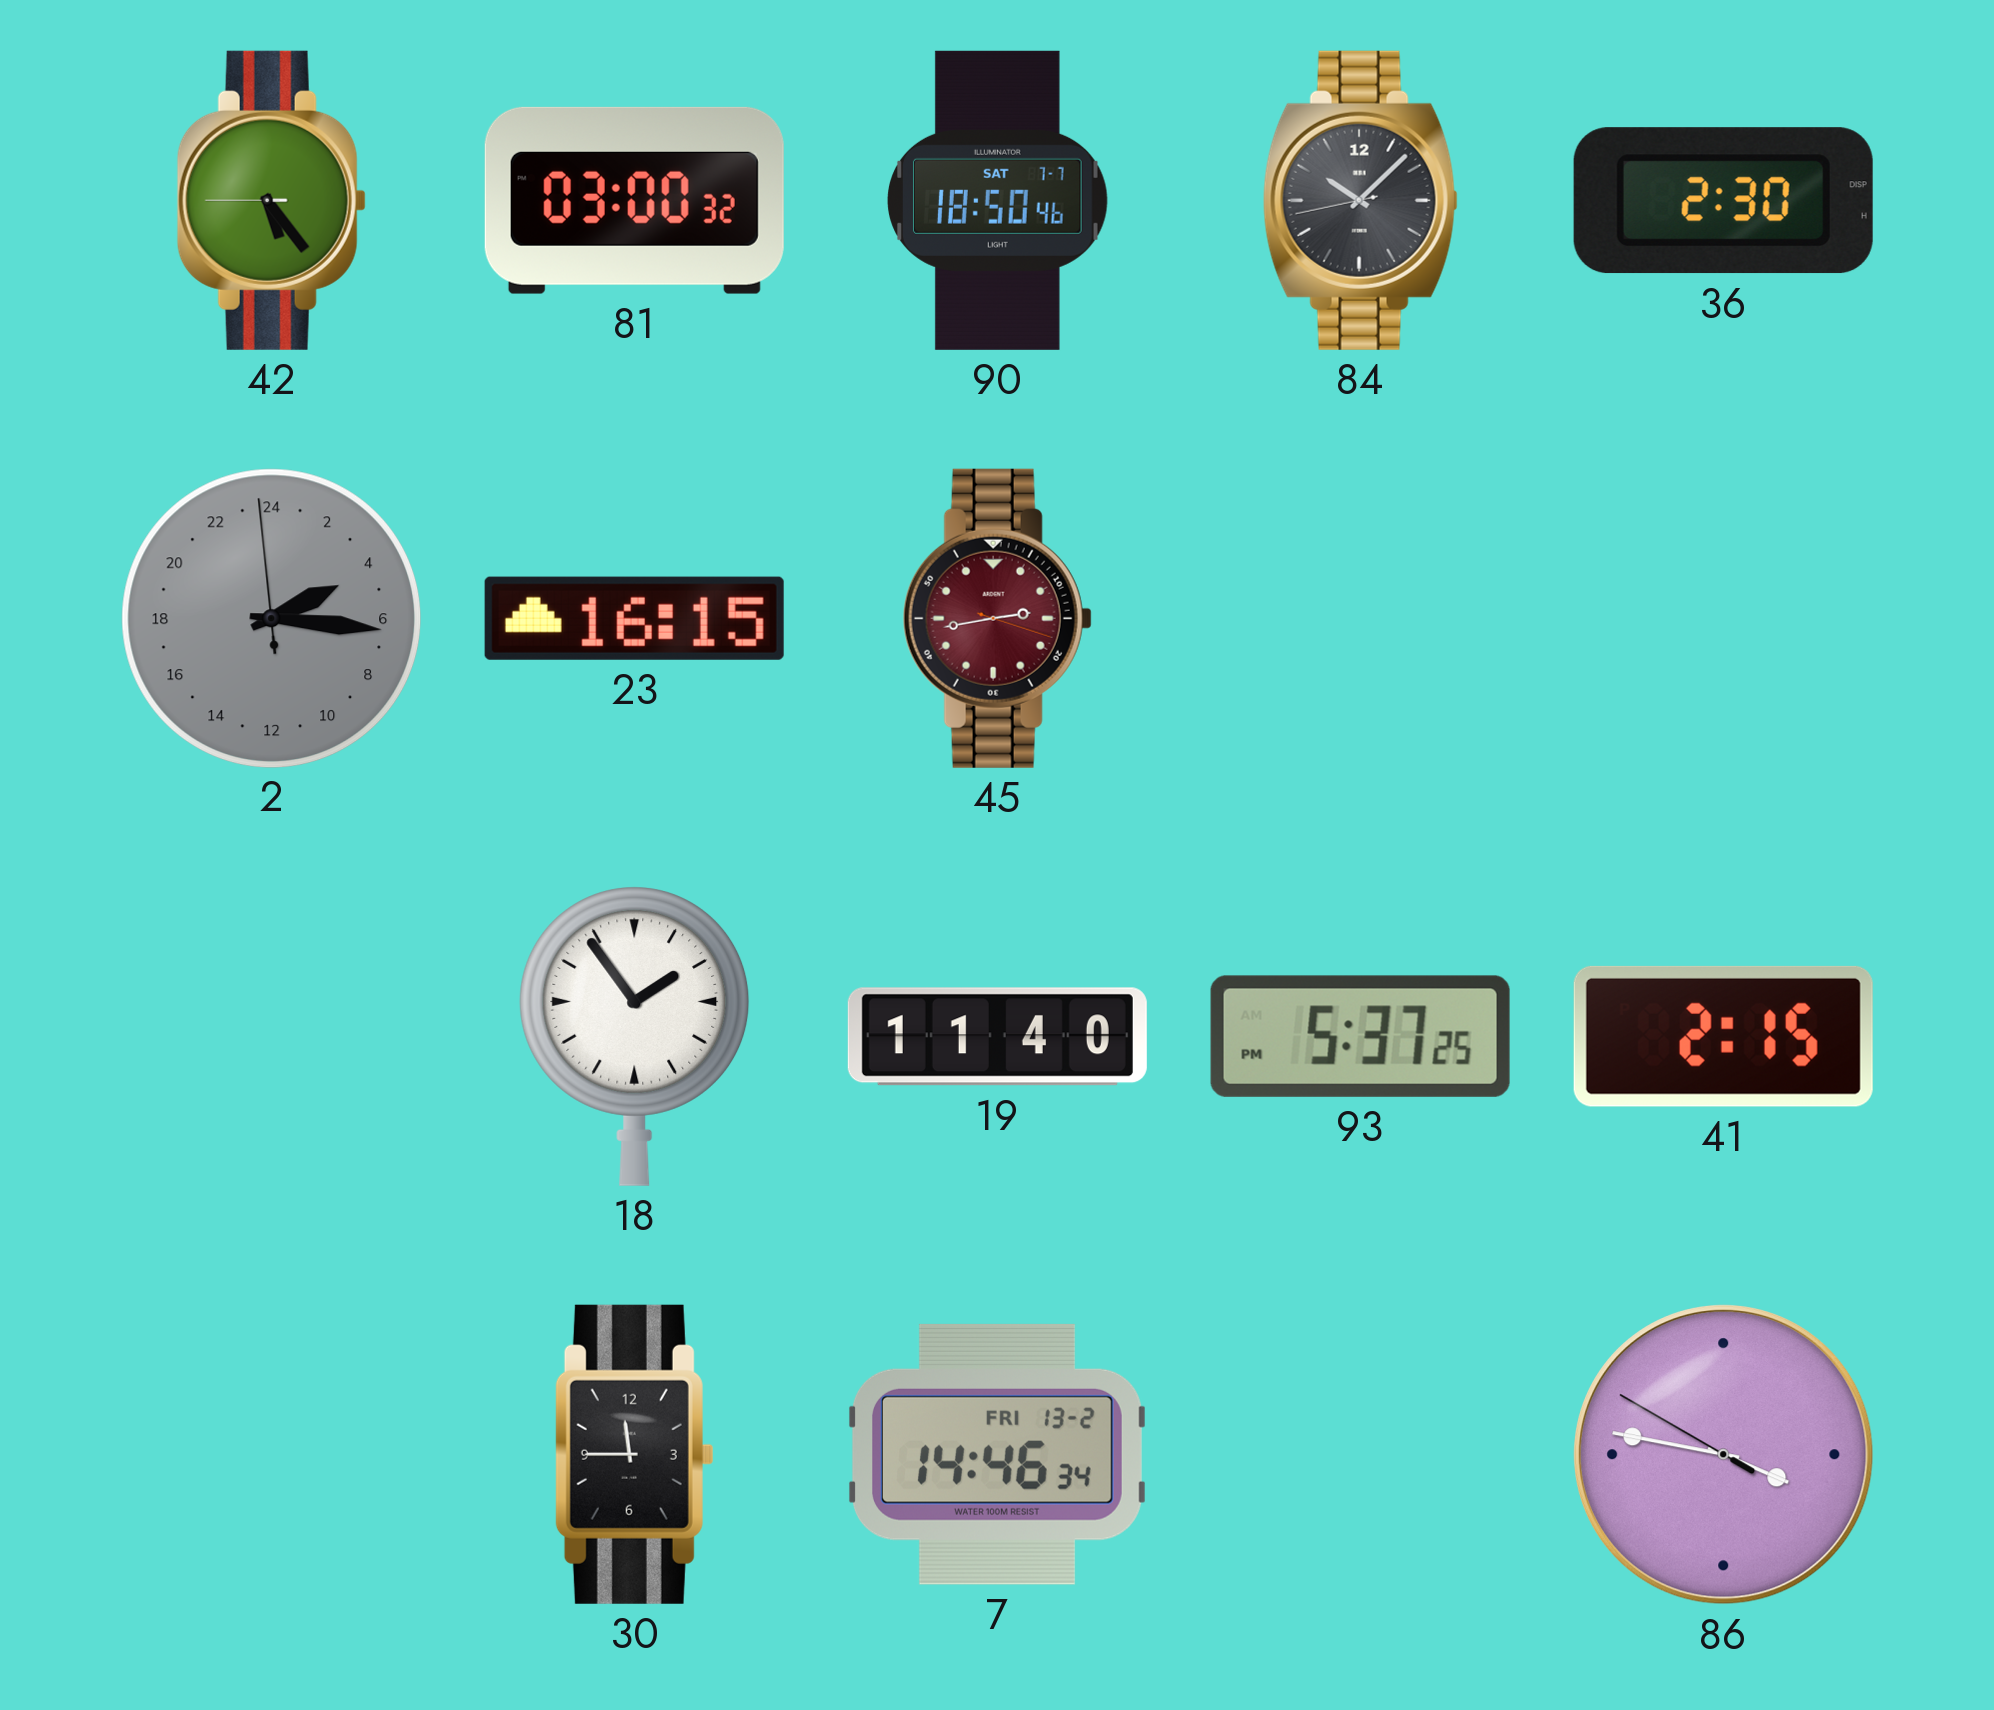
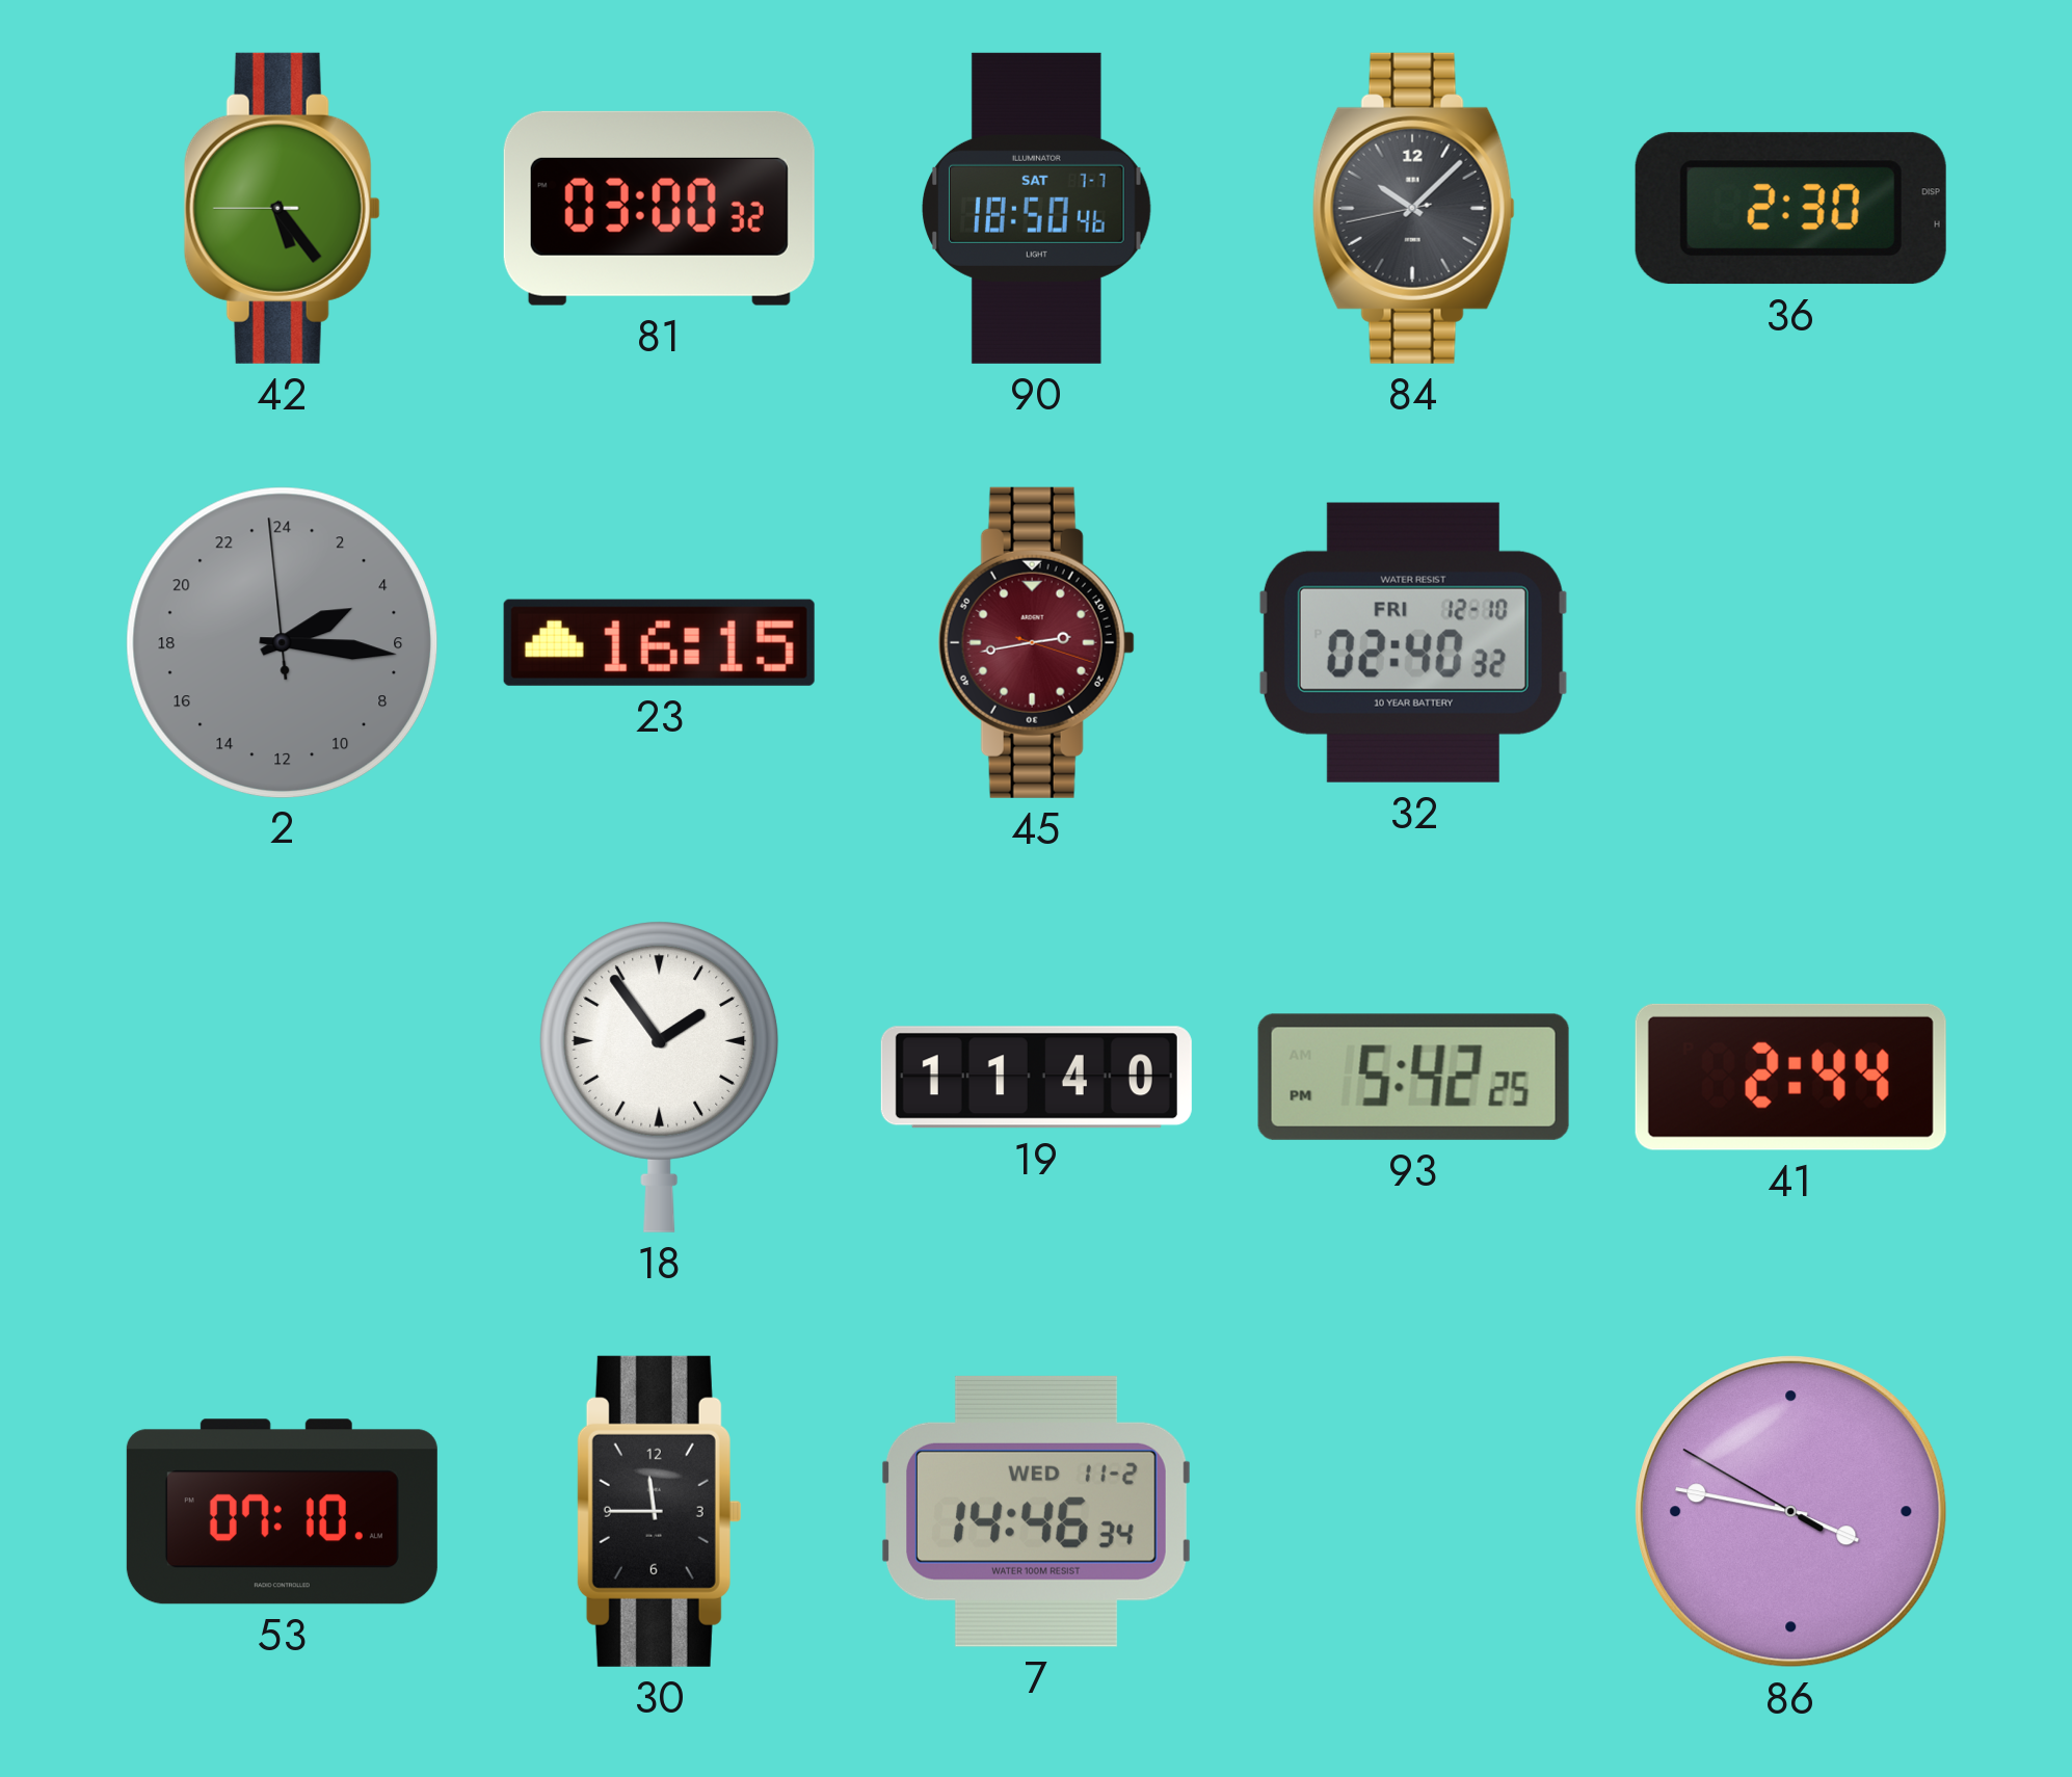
32: none -> 02:40 (1413, 642)
93: 5:37 -> 5:42 (1413, 1077)
41: 2:15 -> 2:44 (1790, 1077)
53: none -> 07:10 (282, 1512)
7 date: FRI 13-2 -> WED 11-2 (1036, 1511)
